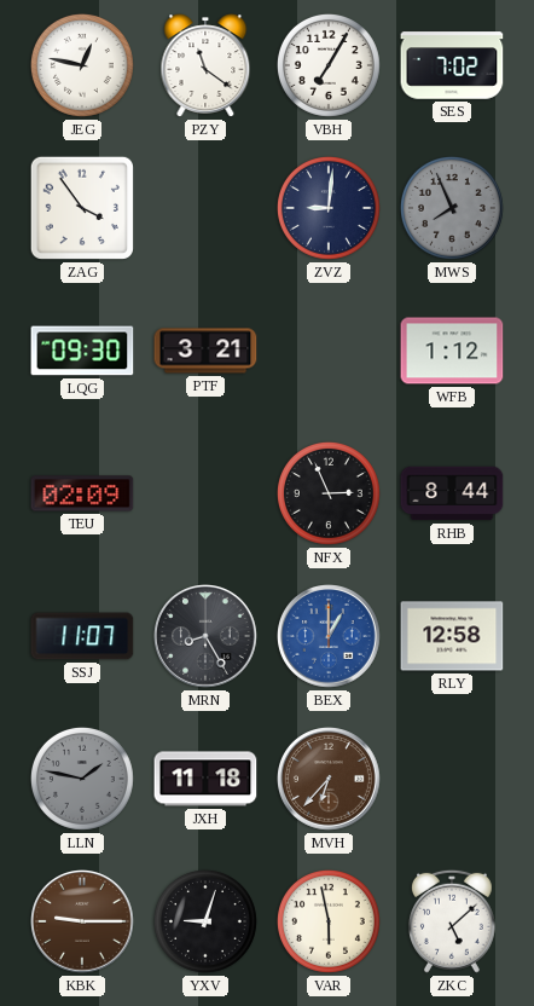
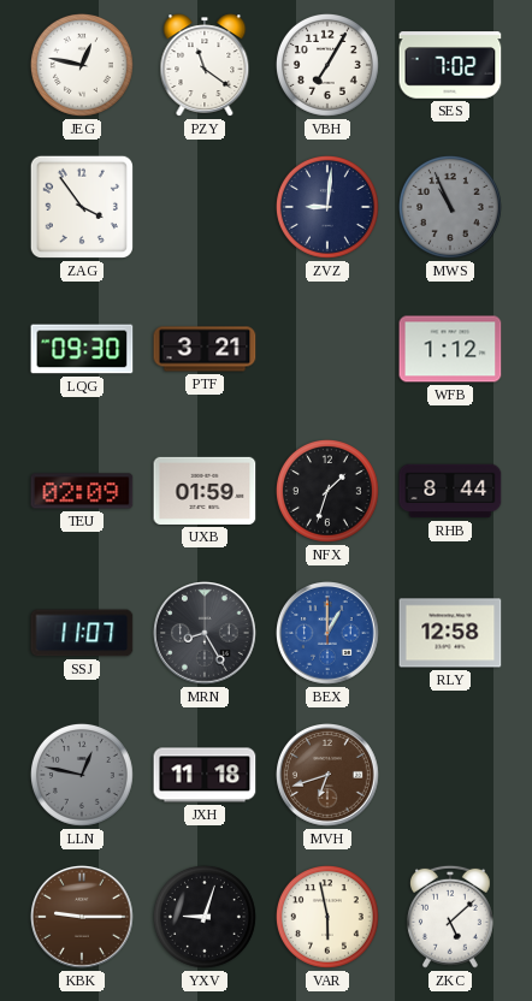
MWS: 7:56 -> 10:56 (450, 207)
UXB: none -> 01:59 (205, 491)
NFX: 2:56 -> 1:33 (327, 491)
LLN: 1:47 -> 12:47 (82, 775)
MVH: 6:37 -> 6:42 (329, 776)
